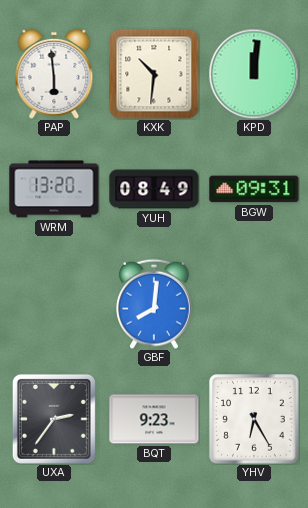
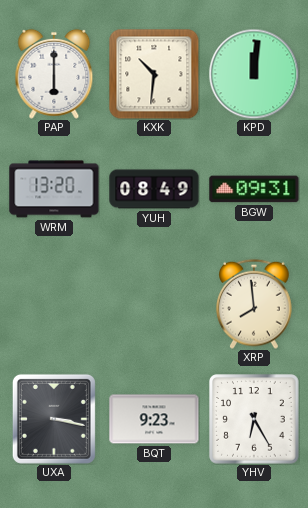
PAP: 5:59 -> 6:00 (54, 74)
GBF: 8:01 -> none (155, 304)
XRP: none -> 7:59 (255, 304)
UXA: 2:36 -> 3:17 (54, 419)
